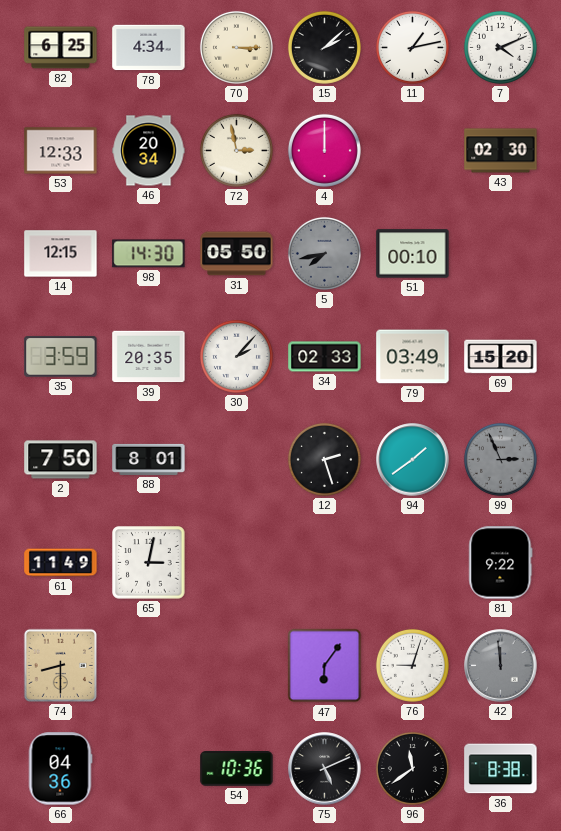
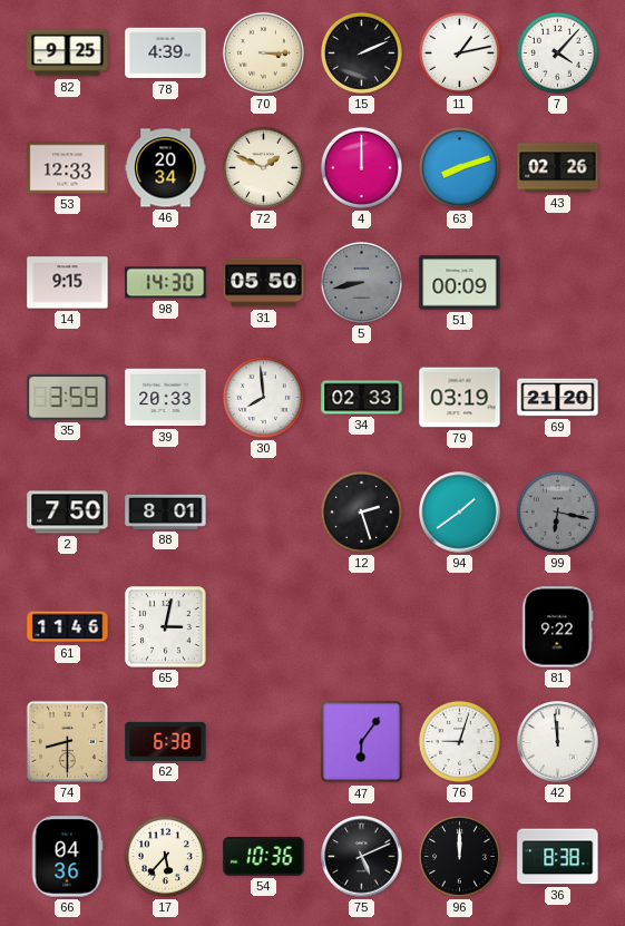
82: 6:25 -> 9:25 (68, 53)
78: 4:34 -> 4:39 (166, 53)
15: 2:08 -> 2:11 (361, 52)
7: 4:11 -> 4:07 (557, 52)
72: 2:58 -> 1:49 (263, 167)
63: none -> 8:12 (459, 167)
43: 02:30 -> 02:26 (558, 168)
14: 12:15 -> 9:15 (68, 283)
5: 7:43 -> 8:43 (361, 282)
51: 00:10 -> 00:09 (460, 283)
39: 20:35 -> 20:33 (166, 398)
30: 2:07 -> 7:59 (263, 397)
79: 03:49 -> 03:19 (460, 398)
69: 15:20 -> 21:20 (558, 398)
99: 2:56 -> 6:17 (557, 511)
61: 11:49 -> 11:46 (68, 627)
62: none -> 6:38 (166, 741)
42 dial: grey -> white (558, 742)
17: none -> 5:37 (165, 856)
96: 11:39 -> 12:00 (459, 856)
